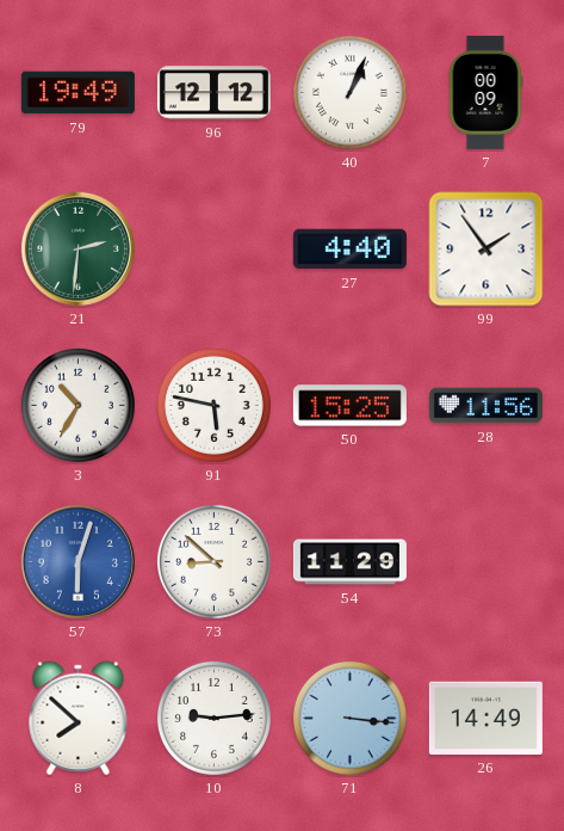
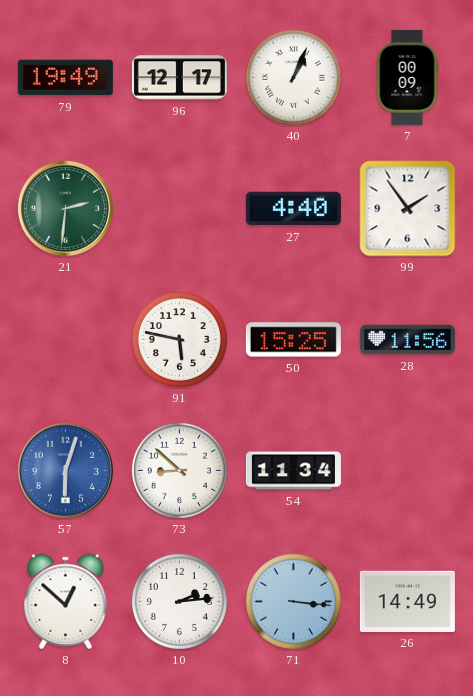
96: 12:12 -> 12:17 (179, 78)
3: 10:35 -> none (78, 405)
54: 11:29 -> 11:34 (293, 471)
8: 7:52 -> 12:52 (66, 602)
10: 9:14 -> 2:14 (179, 601)
